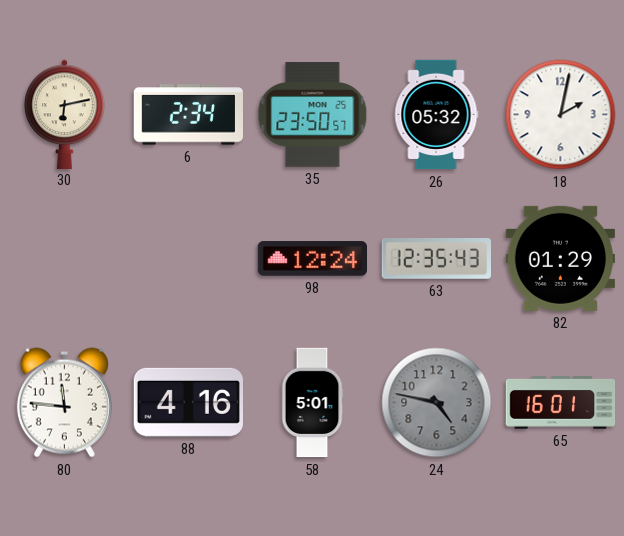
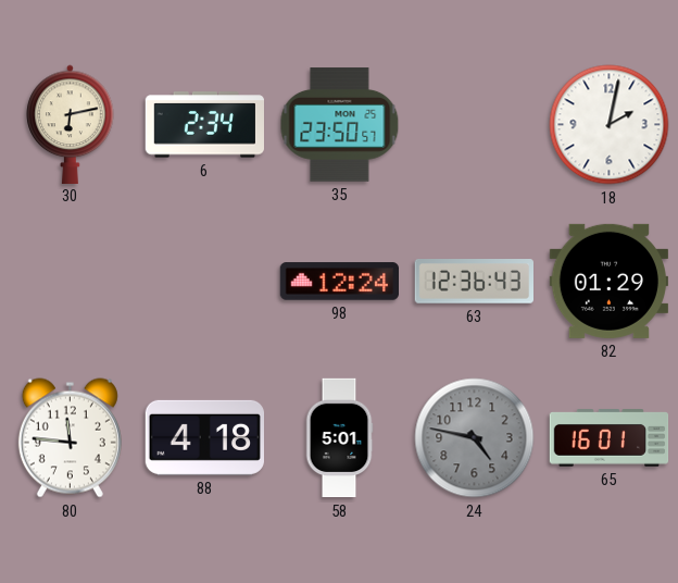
26: 05:32 -> none (436, 115)
63: 12:35 -> 12:36 (474, 282)
88: 4:16 -> 4:18 (204, 437)
